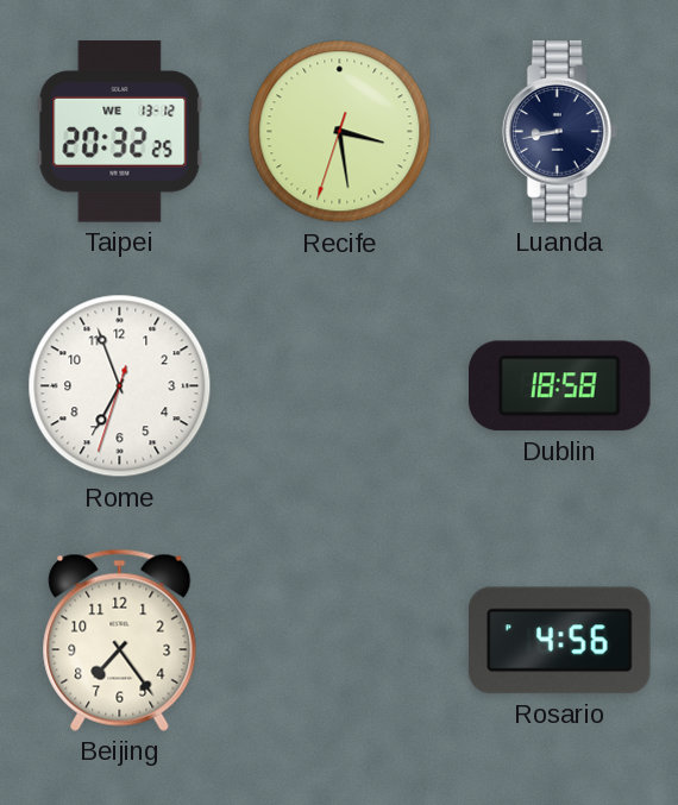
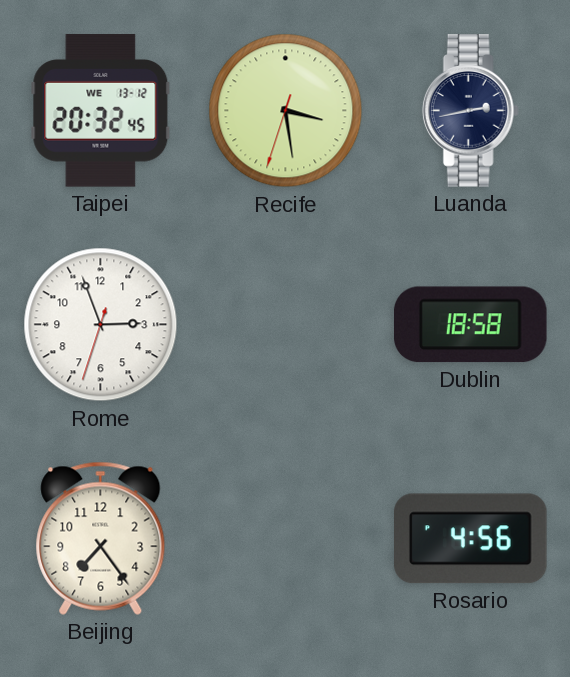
Taipei: 20:32:25 -> 20:32:45 (101, 111)
Luanda: 8:43 -> 2:43 (470, 111)
Rome: 6:56 -> 2:56 (101, 325)
